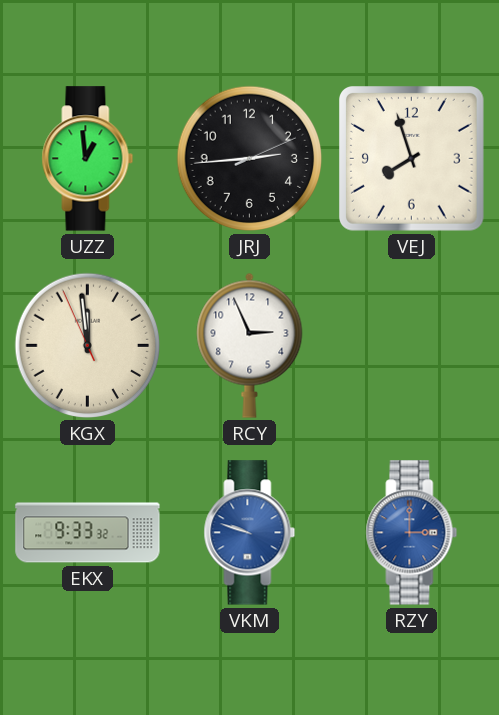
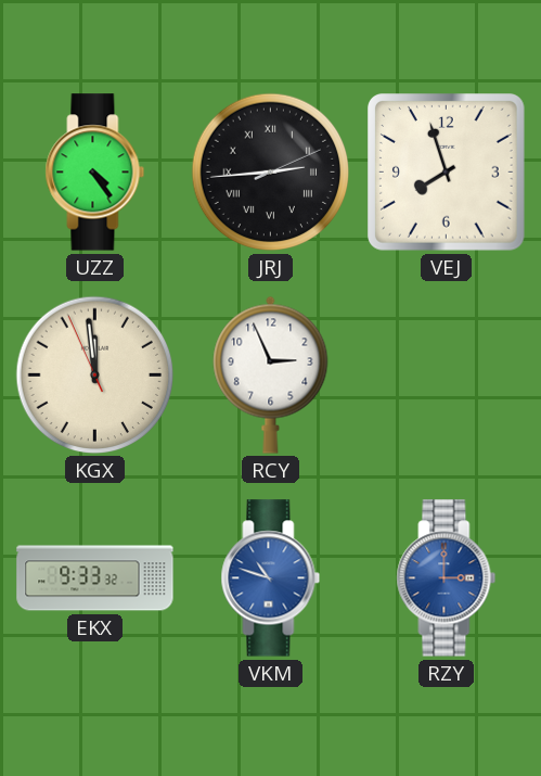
UZZ: 12:59 -> 4:24 (95, 173)
JRJ numerals: Arabic -> Roman (271, 173)
VKM: 9:48 -> 10:48 (271, 578)
